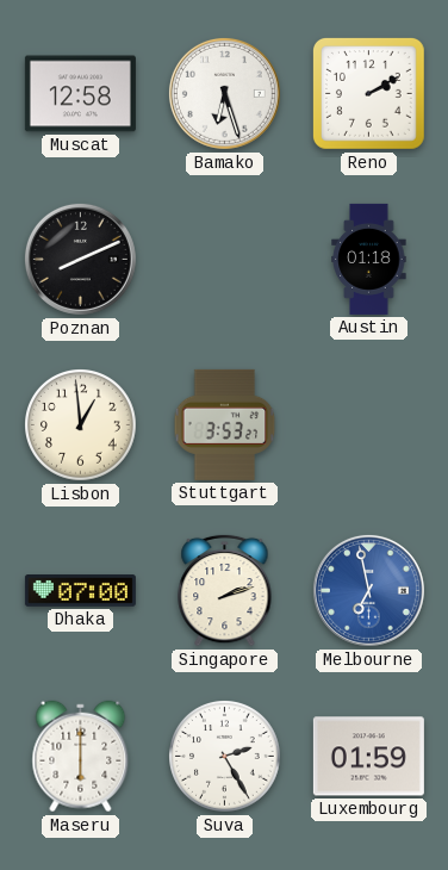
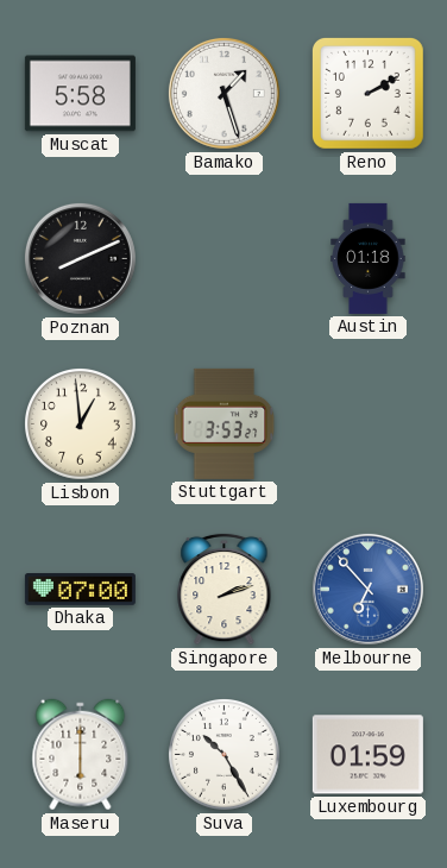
Muscat: 12:58 -> 5:58 (80, 94)
Bamako: 6:27 -> 1:27 (223, 93)
Melbourne: 6:58 -> 6:53 (367, 589)
Suva: 2:25 -> 10:25 (225, 755)
